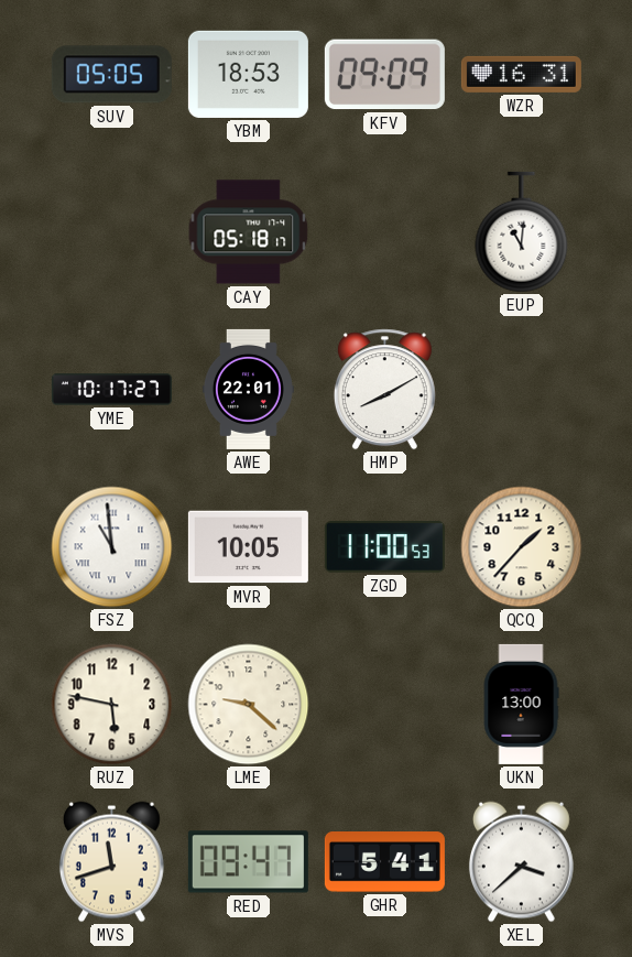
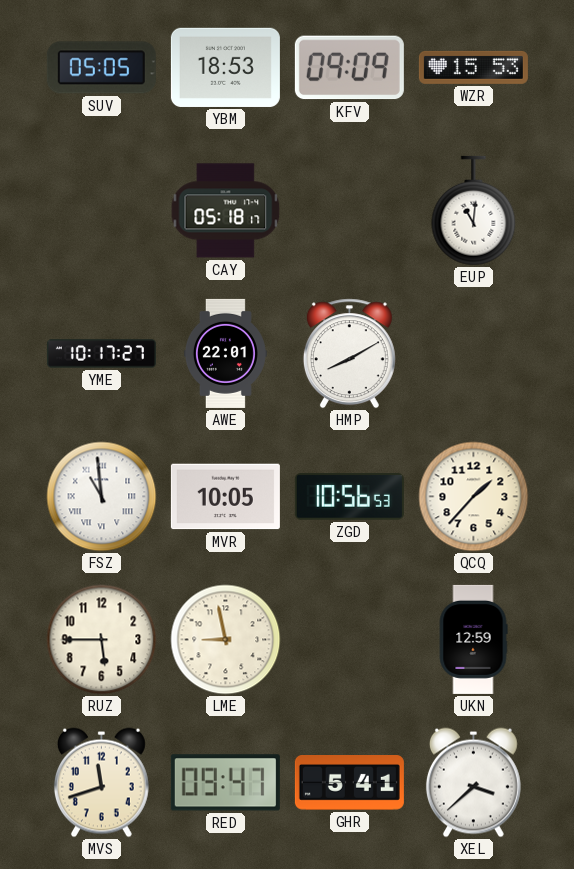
WZR: 16:31 -> 15:53 (473, 67)
ZGD: 11:00 -> 10:56 (349, 497)
RUZ: 5:47 -> 5:45 (102, 640)
LME: 9:22 -> 8:58 (226, 640)
UKN: 13:00 -> 12:59 (473, 639)
